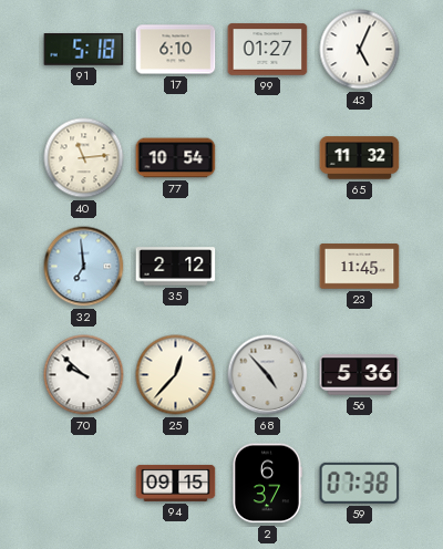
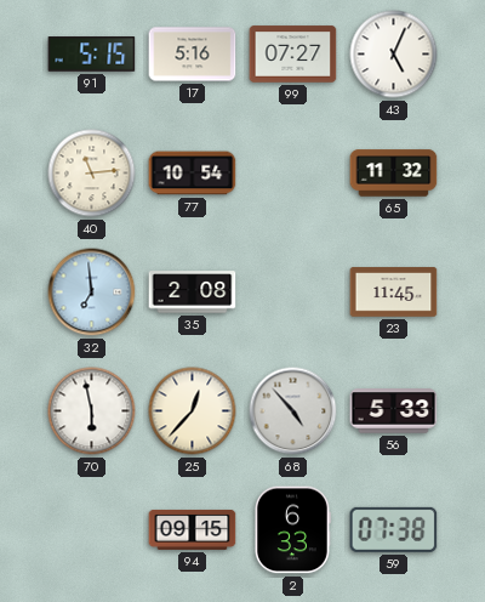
91: 5:18 -> 5:15 (92, 55)
17: 6:10 -> 5:16 (193, 55)
99: 01:27 -> 07:27 (293, 55)
35: 2:12 -> 2:08 (193, 293)
70: 9:52 -> 5:58 (92, 411)
56: 5:36 -> 5:33 (394, 411)
2: 6:37 -> 6:33 (293, 530)
